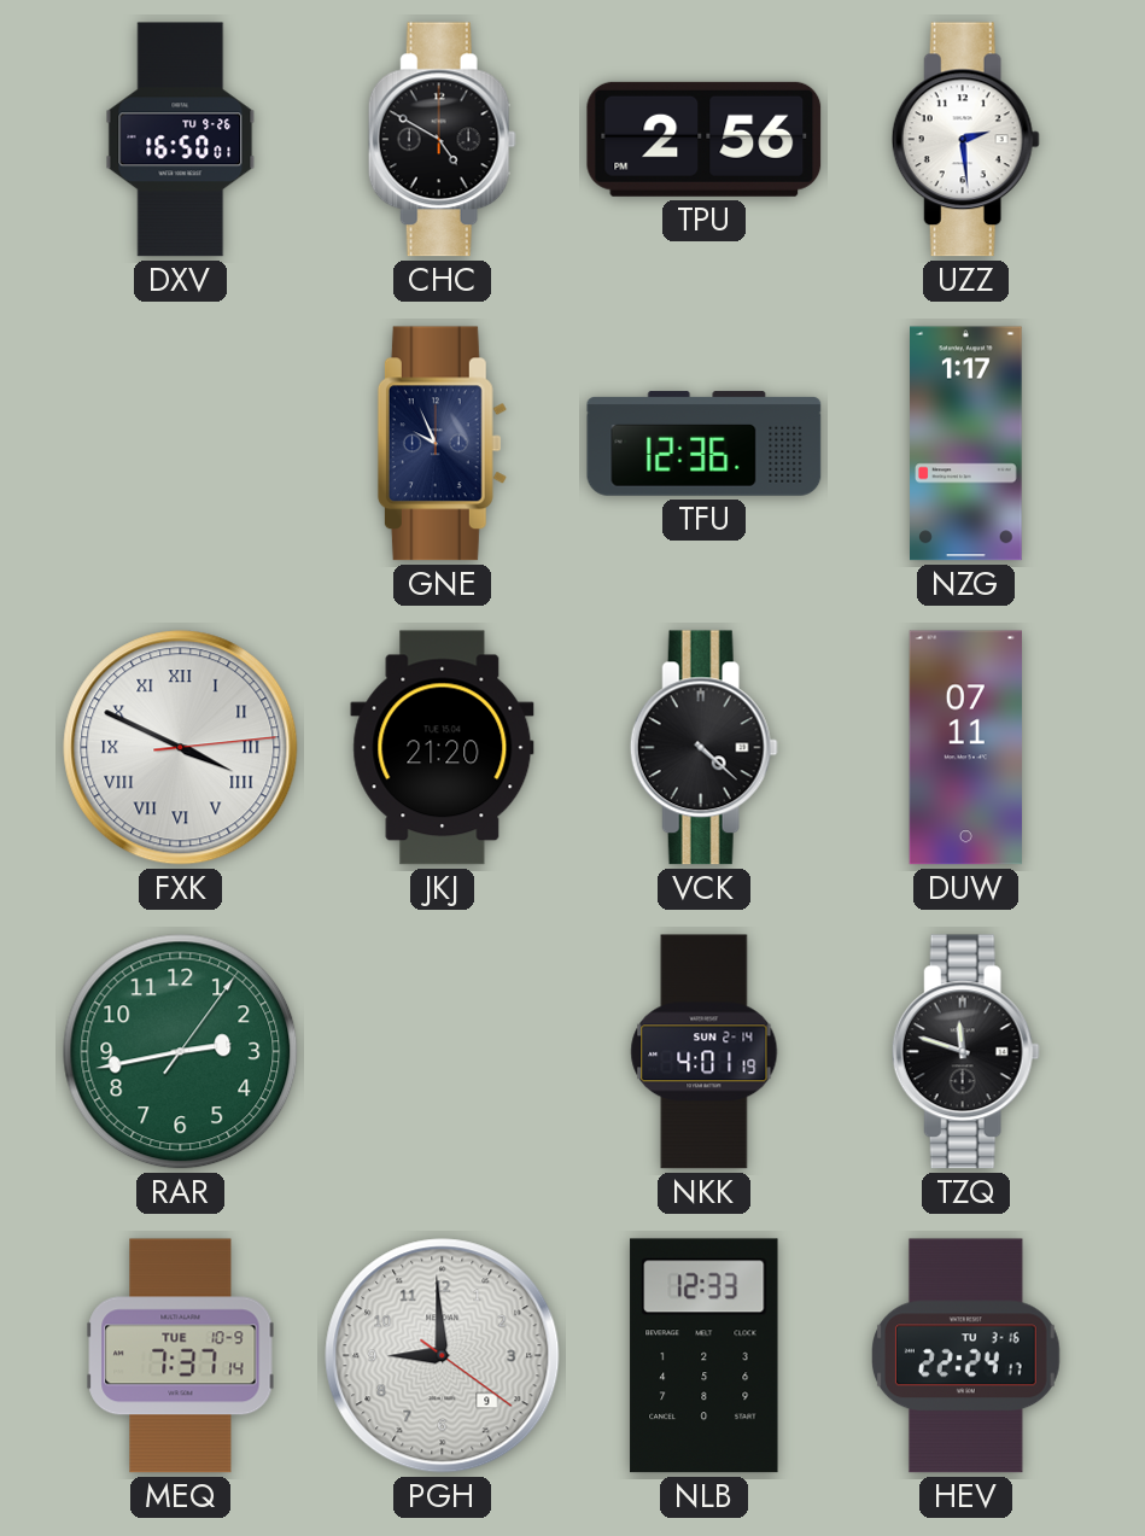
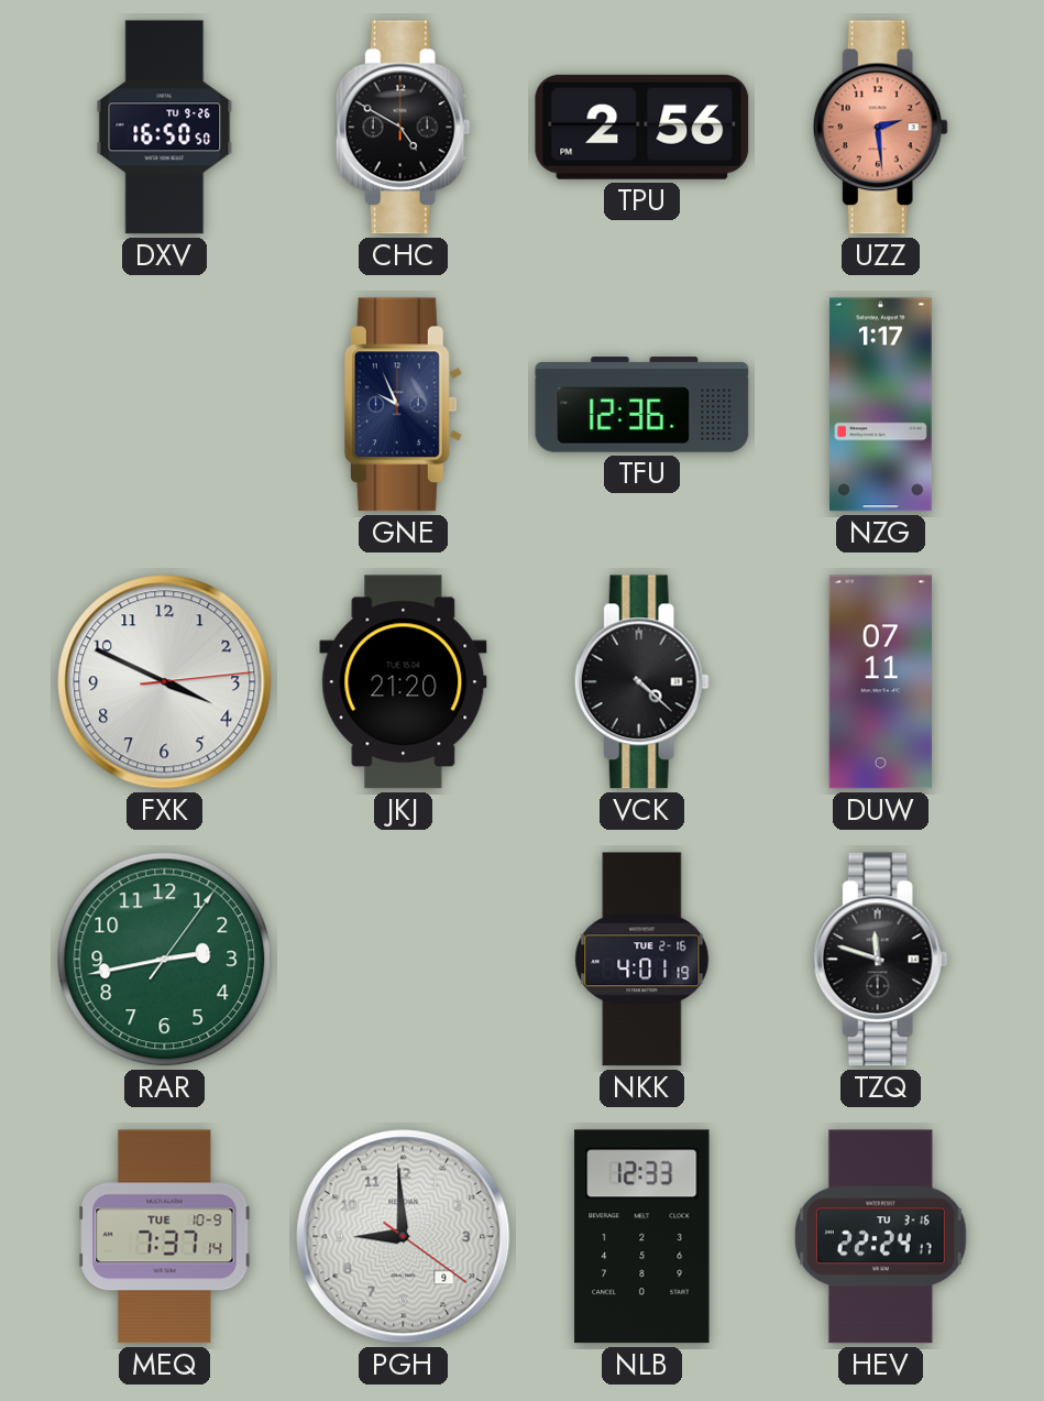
DXV: 16:50:01 -> 16:50:50 (165, 128)
UZZ dial: white -> salmon (880, 128)
FXK numerals: Roman -> Arabic (165, 682)
NKK date: SUN 2-14 -> TUE 2-16 (642, 960)
